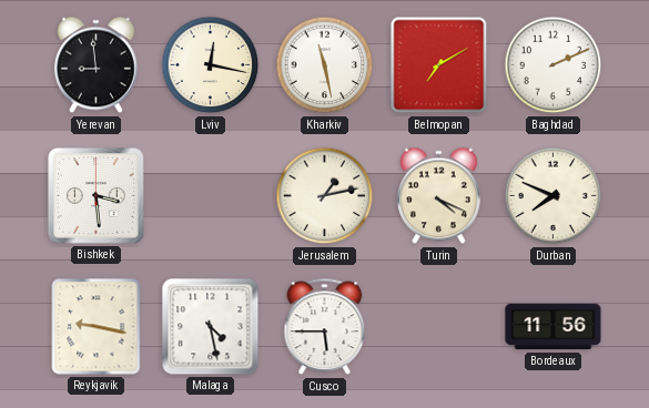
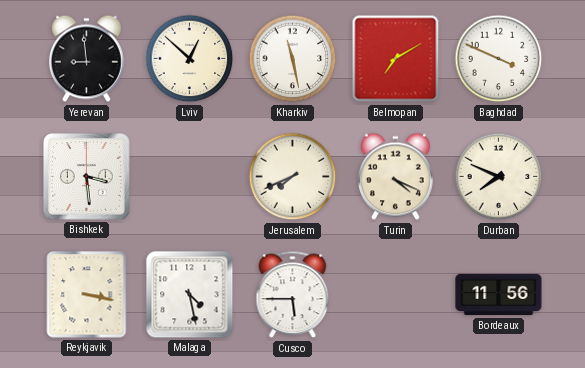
Lviv: 12:17 -> 12:52 (190, 59)
Baghdad: 2:11 -> 3:49 (499, 59)
Jerusalem: 1:13 -> 7:41 (293, 177)
Reykjavik: 9:17 -> 3:17 (87, 295)
